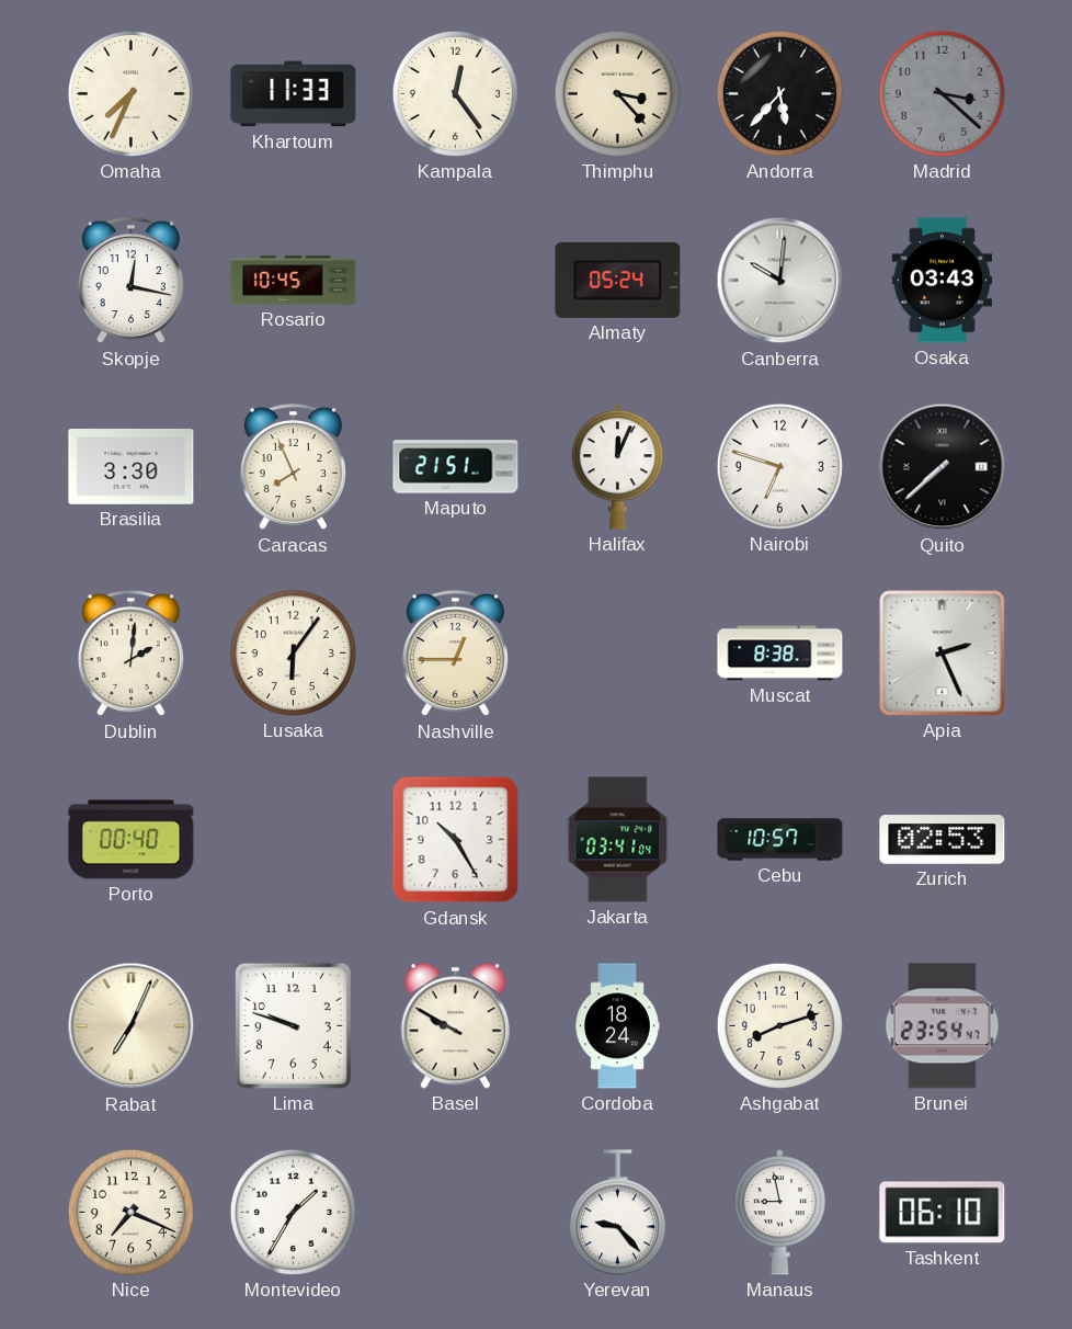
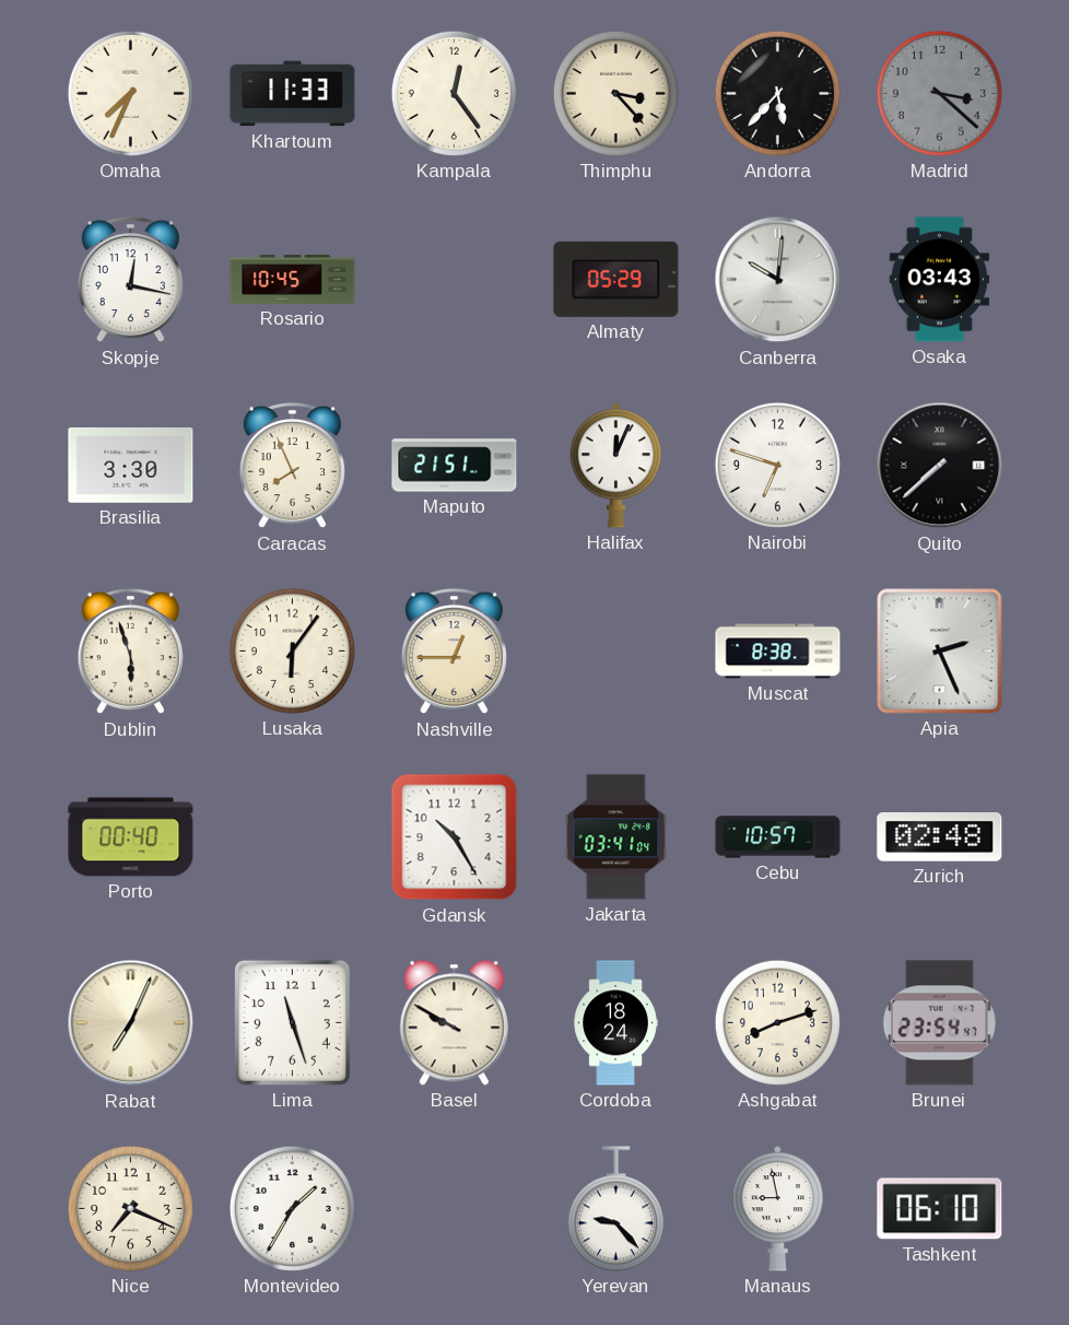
Almaty: 05:24 -> 05:29 (616, 279)
Dublin: 2:01 -> 5:57 (130, 652)
Zurich: 02:53 -> 02:48 (940, 837)
Lima: 9:48 -> 11:27 (292, 1022)
